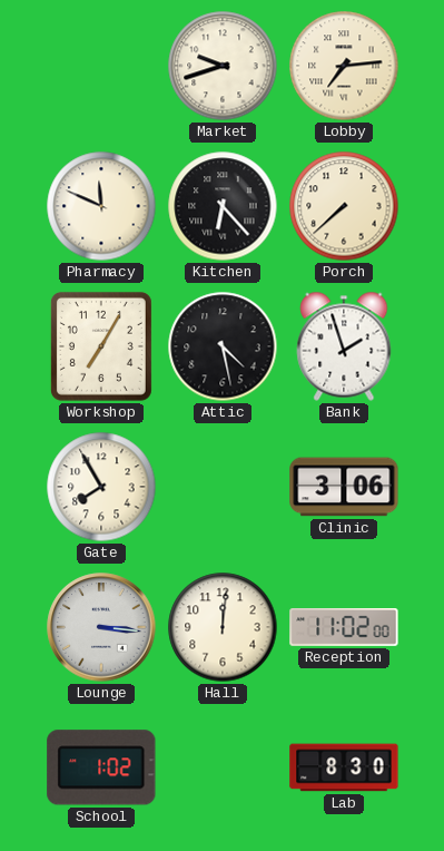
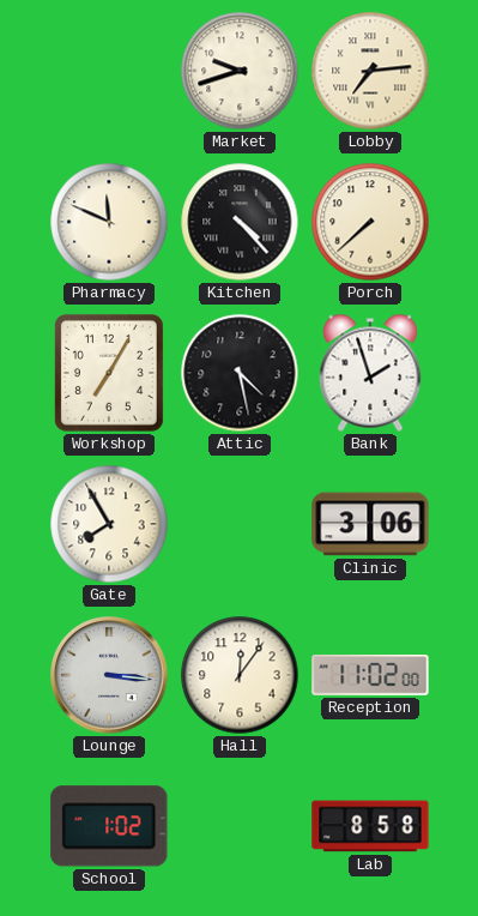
Kitchen: 6:23 -> 4:23 (240, 222)
Hall: 12:01 -> 12:06 (240, 675)
Lab: 8:30 -> 8:58 (370, 826)
